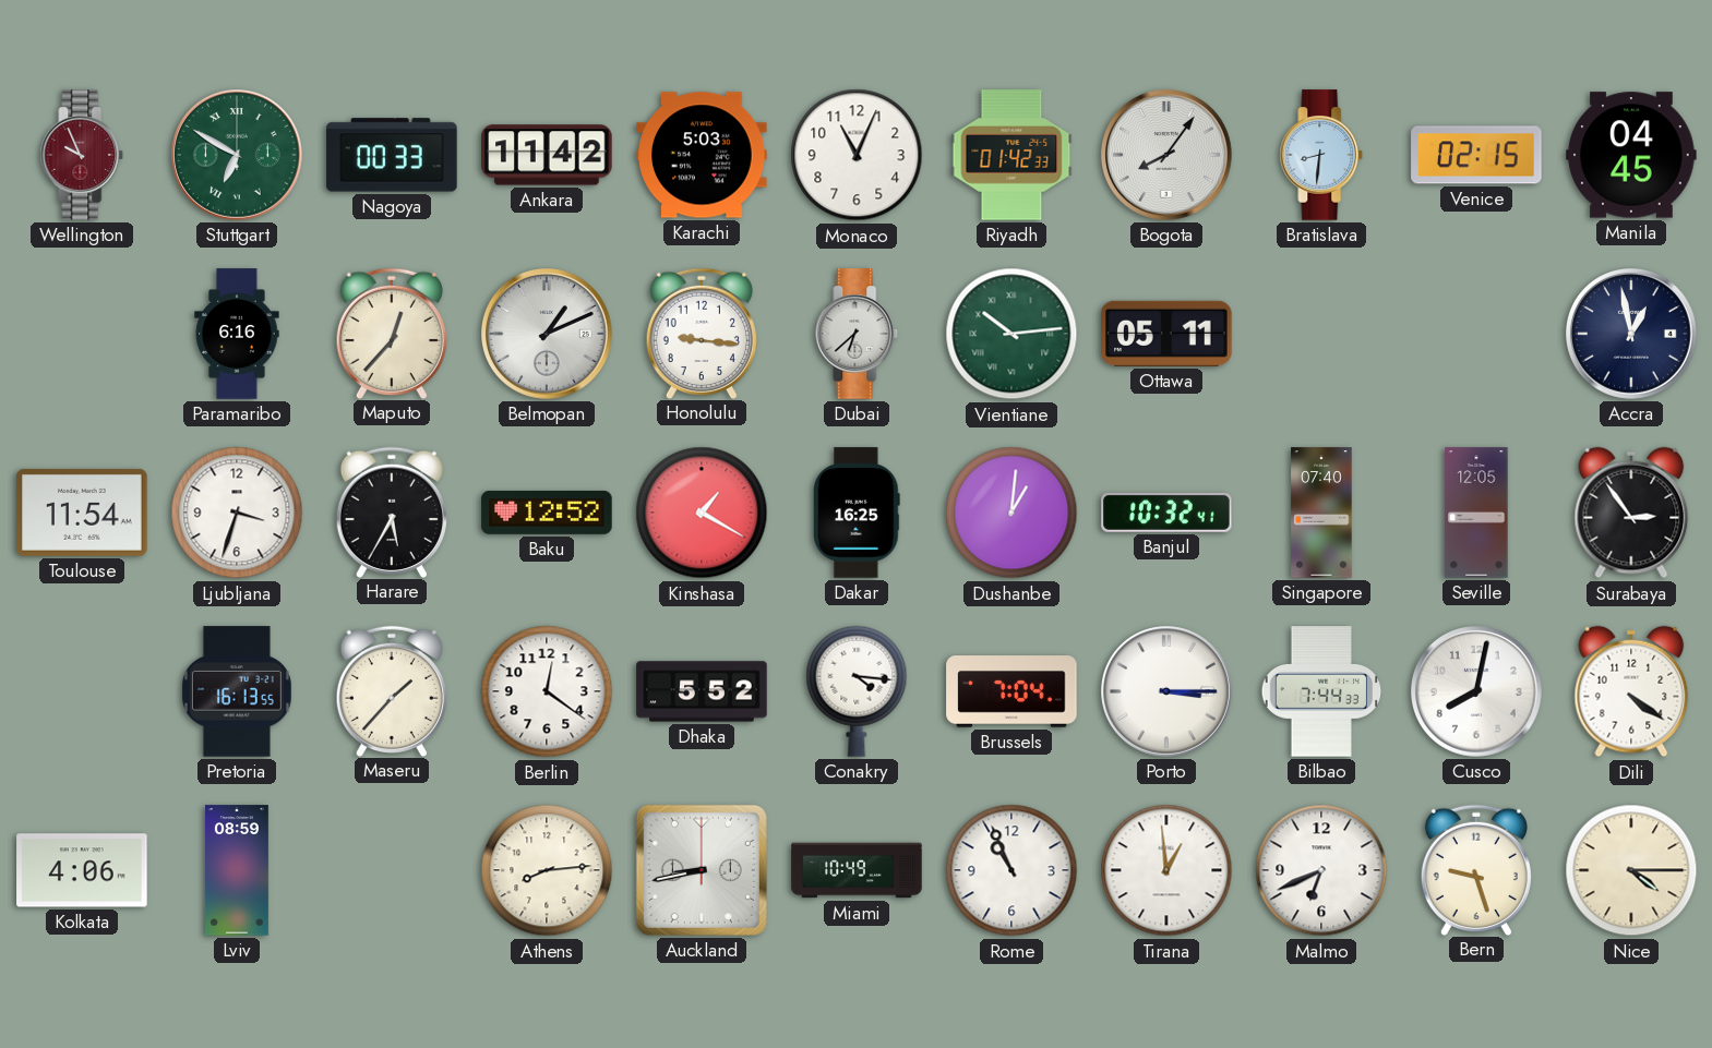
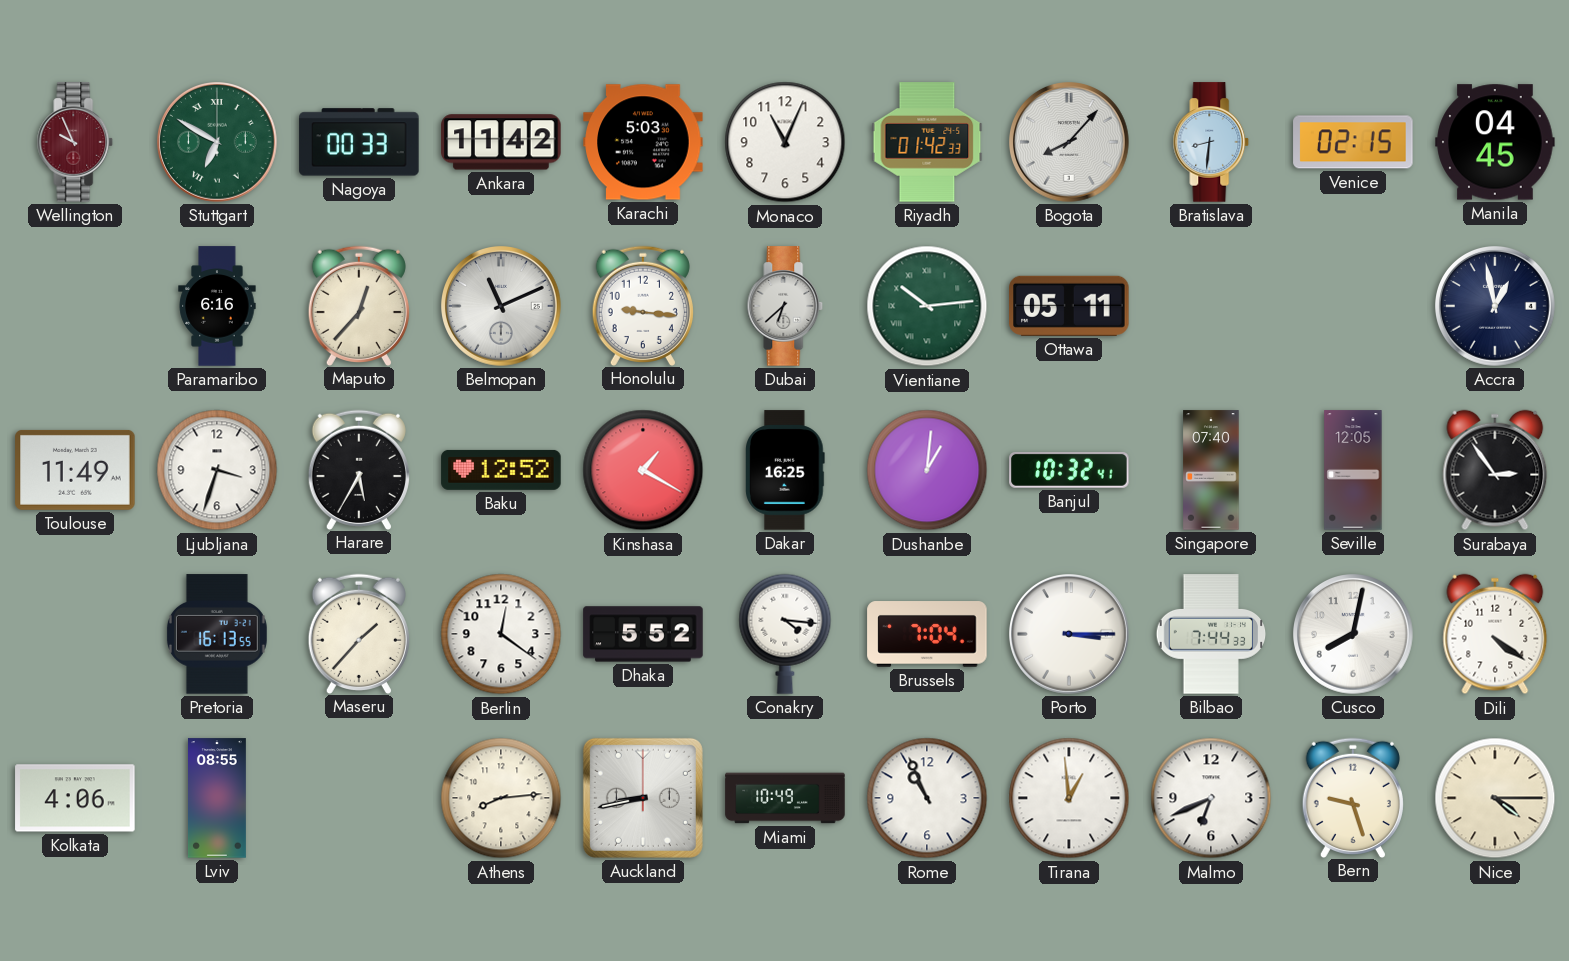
Bogota: 8:06 -> 8:07 (1070, 143)
Belmopan: 1:11 -> 11:11 (502, 307)
Toulouse: 11:54 -> 11:49 (75, 470)
Lviv: 08:59 -> 08:55 (217, 798)
